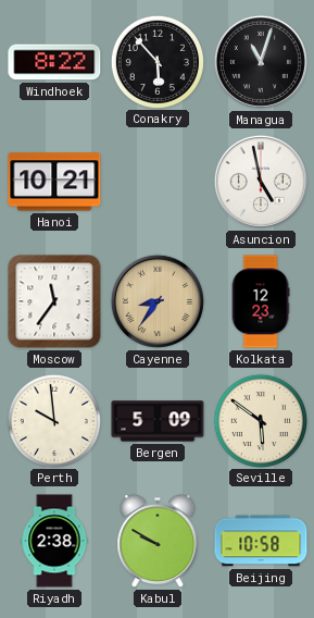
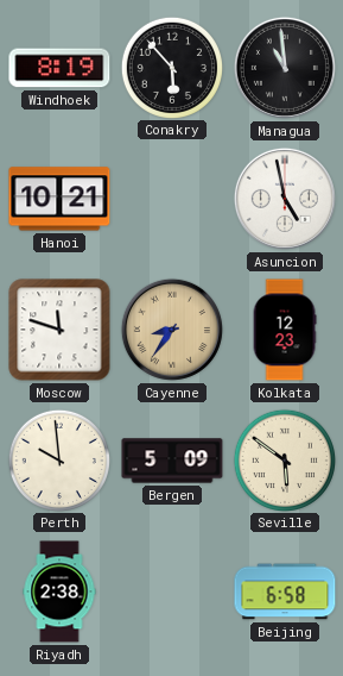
Windhoek: 8:22 -> 8:19 (59, 68)
Managua: 11:03 -> 10:59 (285, 68)
Moscow: 11:36 -> 11:48 (59, 330)
Kabul: 9:50 -> none (158, 541)
Beijing: 10:58 -> 6:58 (285, 591)
